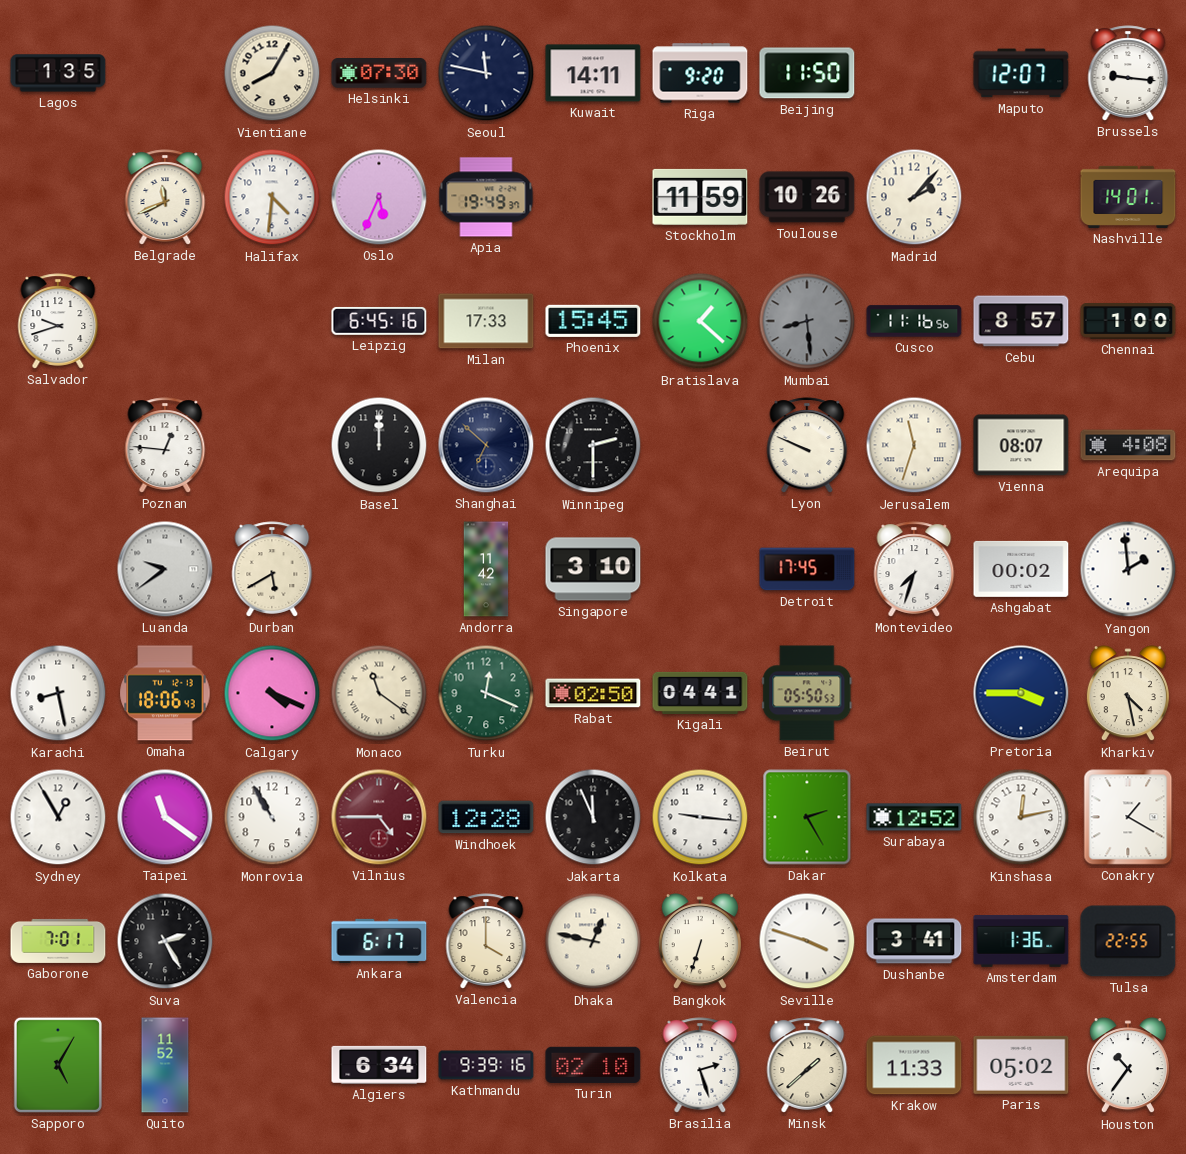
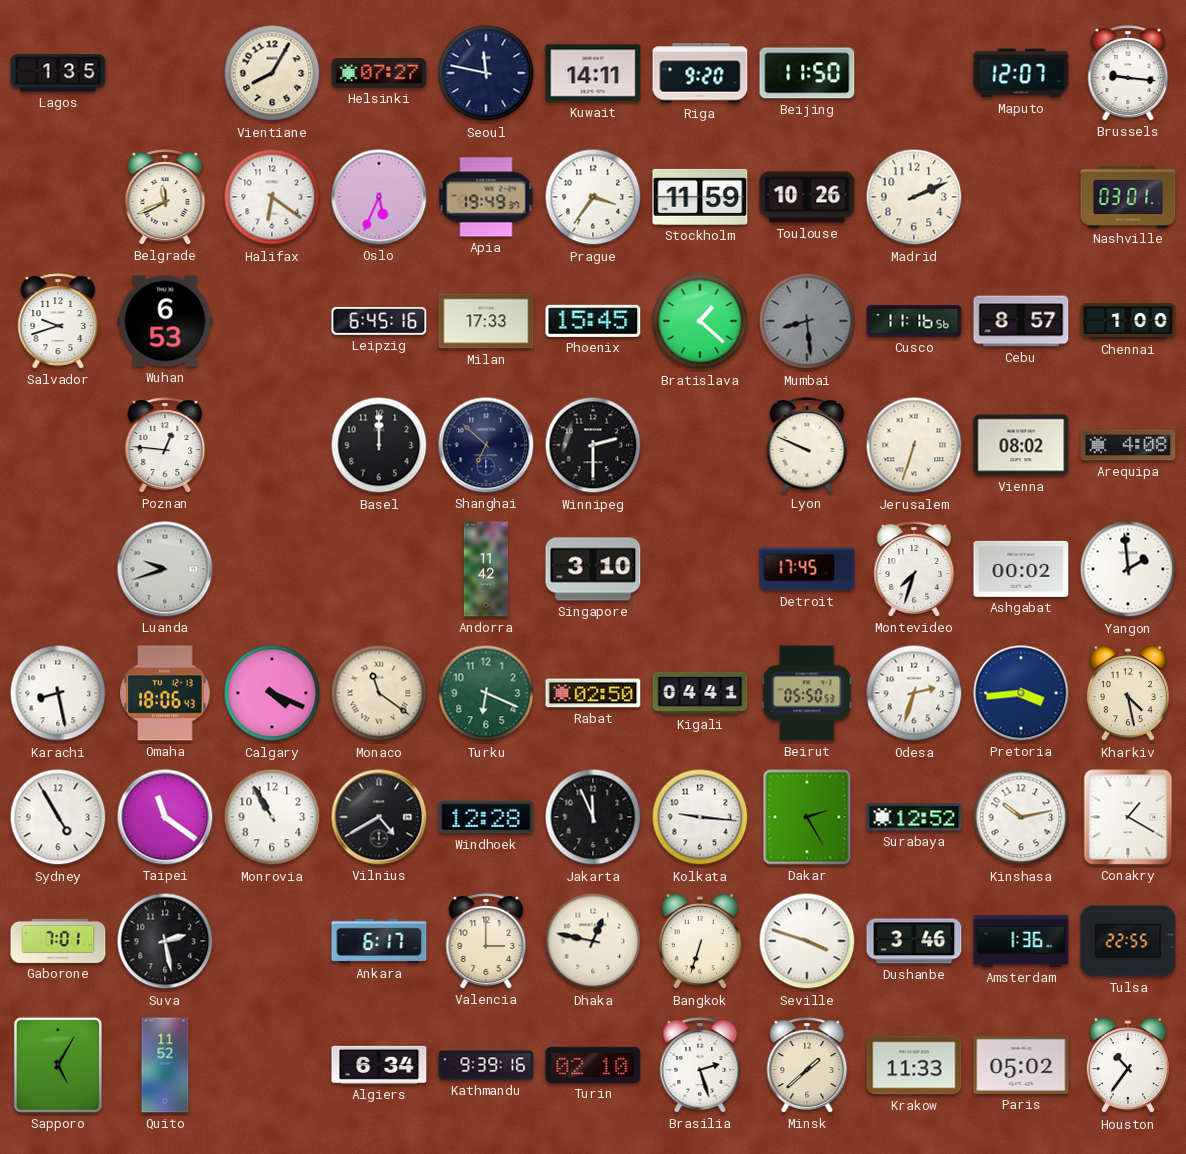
Helsinki: 07:30 -> 07:27 (379, 74)
Halifax: 4:31 -> 6:21 (272, 197)
Prague: none -> 3:36 (593, 197)
Madrid: 2:07 -> 2:11 (914, 197)
Nashville: 14:01 -> 03:01 (1128, 197)
Wuhan: none -> 6:53 (165, 321)
Jerusalem: 11:33 -> 6:33 (914, 445)
Vienna: 08:07 -> 08:02 (1021, 445)
Luanda: 9:39 -> 9:42 (165, 569)
Durban: 5:40 -> none (272, 569)
Turku: 12:19 -> 6:19 (486, 693)
Odesa: none -> 2:33 (914, 693)
Pretoria: 3:45 -> 3:44 (1021, 693)
Sydney: 12:55 -> 4:55 (58, 817)
Vilnius: 4:45 -> 4:40 (379, 817)
Vilnius dial: burgundy -> black (379, 817)
Kinshasa: 12:13 -> 10:13 (1021, 817)
Suva: 2:25 -> 2:28 (165, 941)
Valencia: 4:00 -> 3:00 (486, 941)
Dushanbe: 3:41 -> 3:46 (914, 941)
